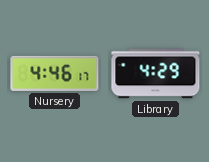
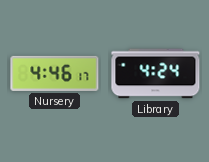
Library: 4:29 -> 4:24 (156, 74)
